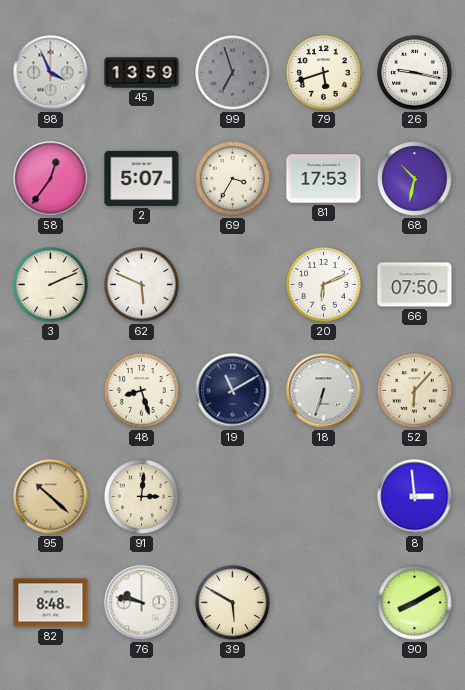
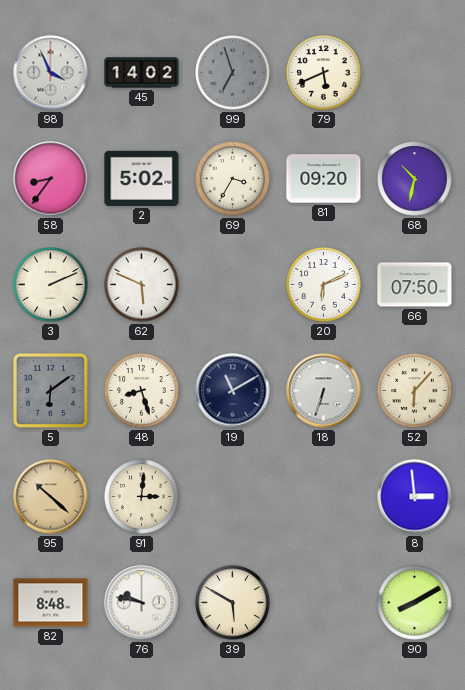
45: 13:59 -> 14:02 (142, 73)
79: 5:42 -> 5:41 (324, 73)
26: 9:17 -> none (415, 73)
58: 12:36 -> 8:36 (51, 179)
2: 5:07 -> 5:02 (142, 178)
81: 17:53 -> 09:20 (324, 179)
5: none -> 6:09 (50, 390)
